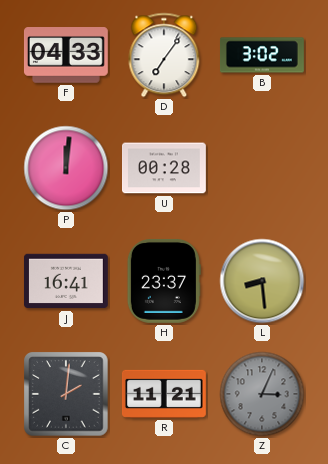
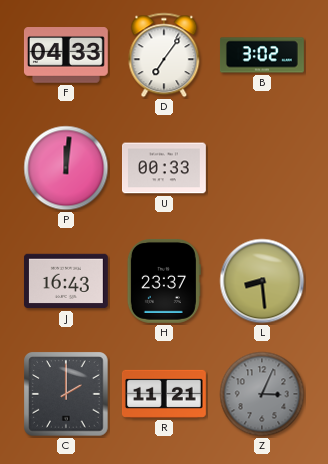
U: 00:28 -> 00:33 (165, 168)
J: 16:41 -> 16:43 (66, 281)
C: 2:01 -> 2:00 (66, 394)
